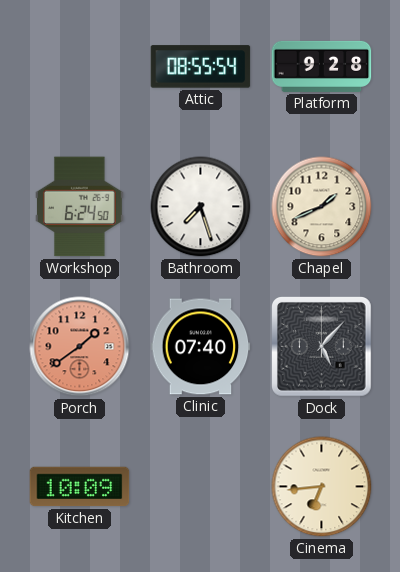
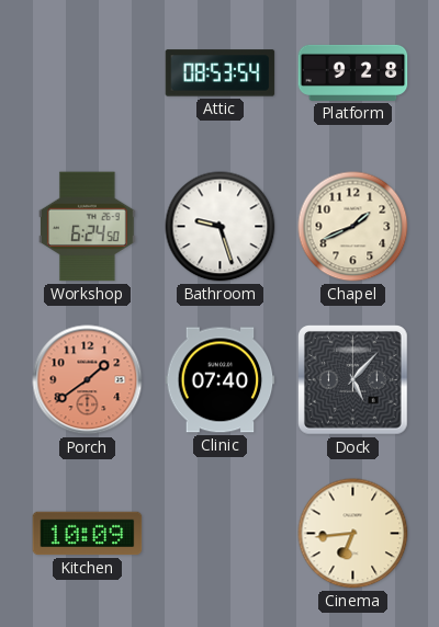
Attic: 08:55 -> 08:53 (221, 73)
Bathroom: 7:27 -> 9:27 (221, 227)
